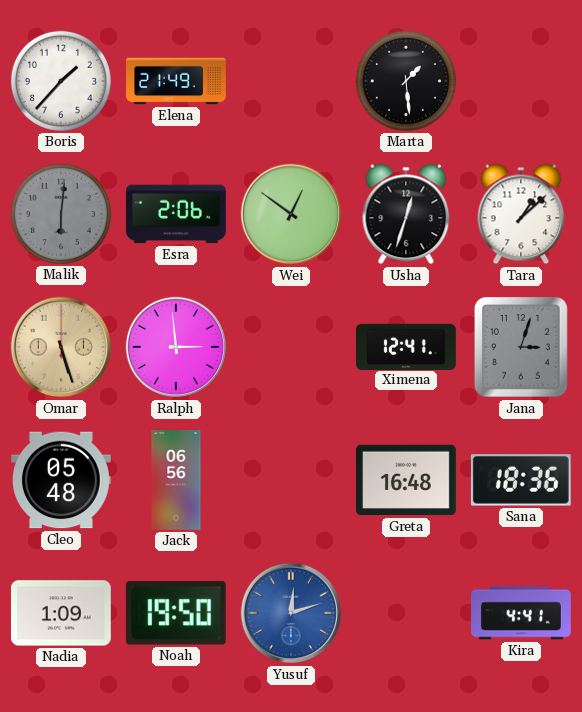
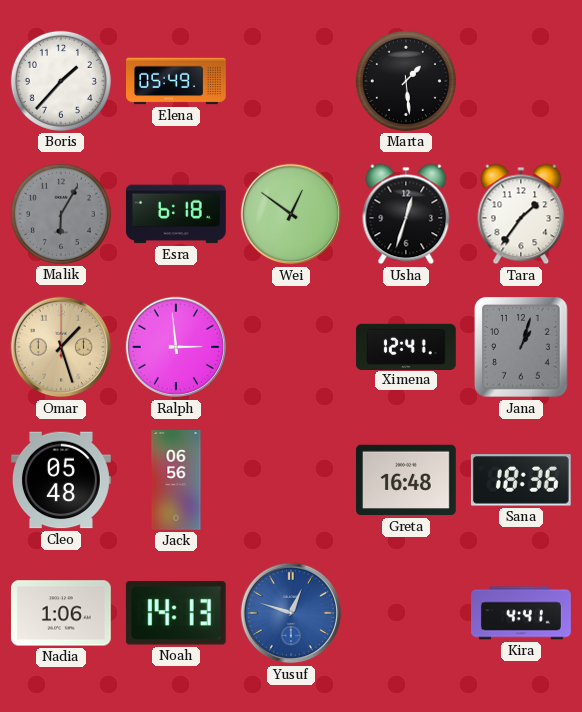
Elena: 21:49 -> 05:49 (177, 81)
Malik: 6:01 -> 6:05 (61, 214)
Esra: 2:06 -> 6:18 (176, 214)
Tara: 1:08 -> 1:36 (521, 214)
Omar: 5:27 -> 1:27 (61, 347)
Jana: 3:03 -> 1:03 (522, 347)
Nadia: 1:09 -> 1:06 (61, 613)
Noah: 19:50 -> 14:13 (176, 613)
Yusuf: 12:12 -> 12:48 (291, 613)
